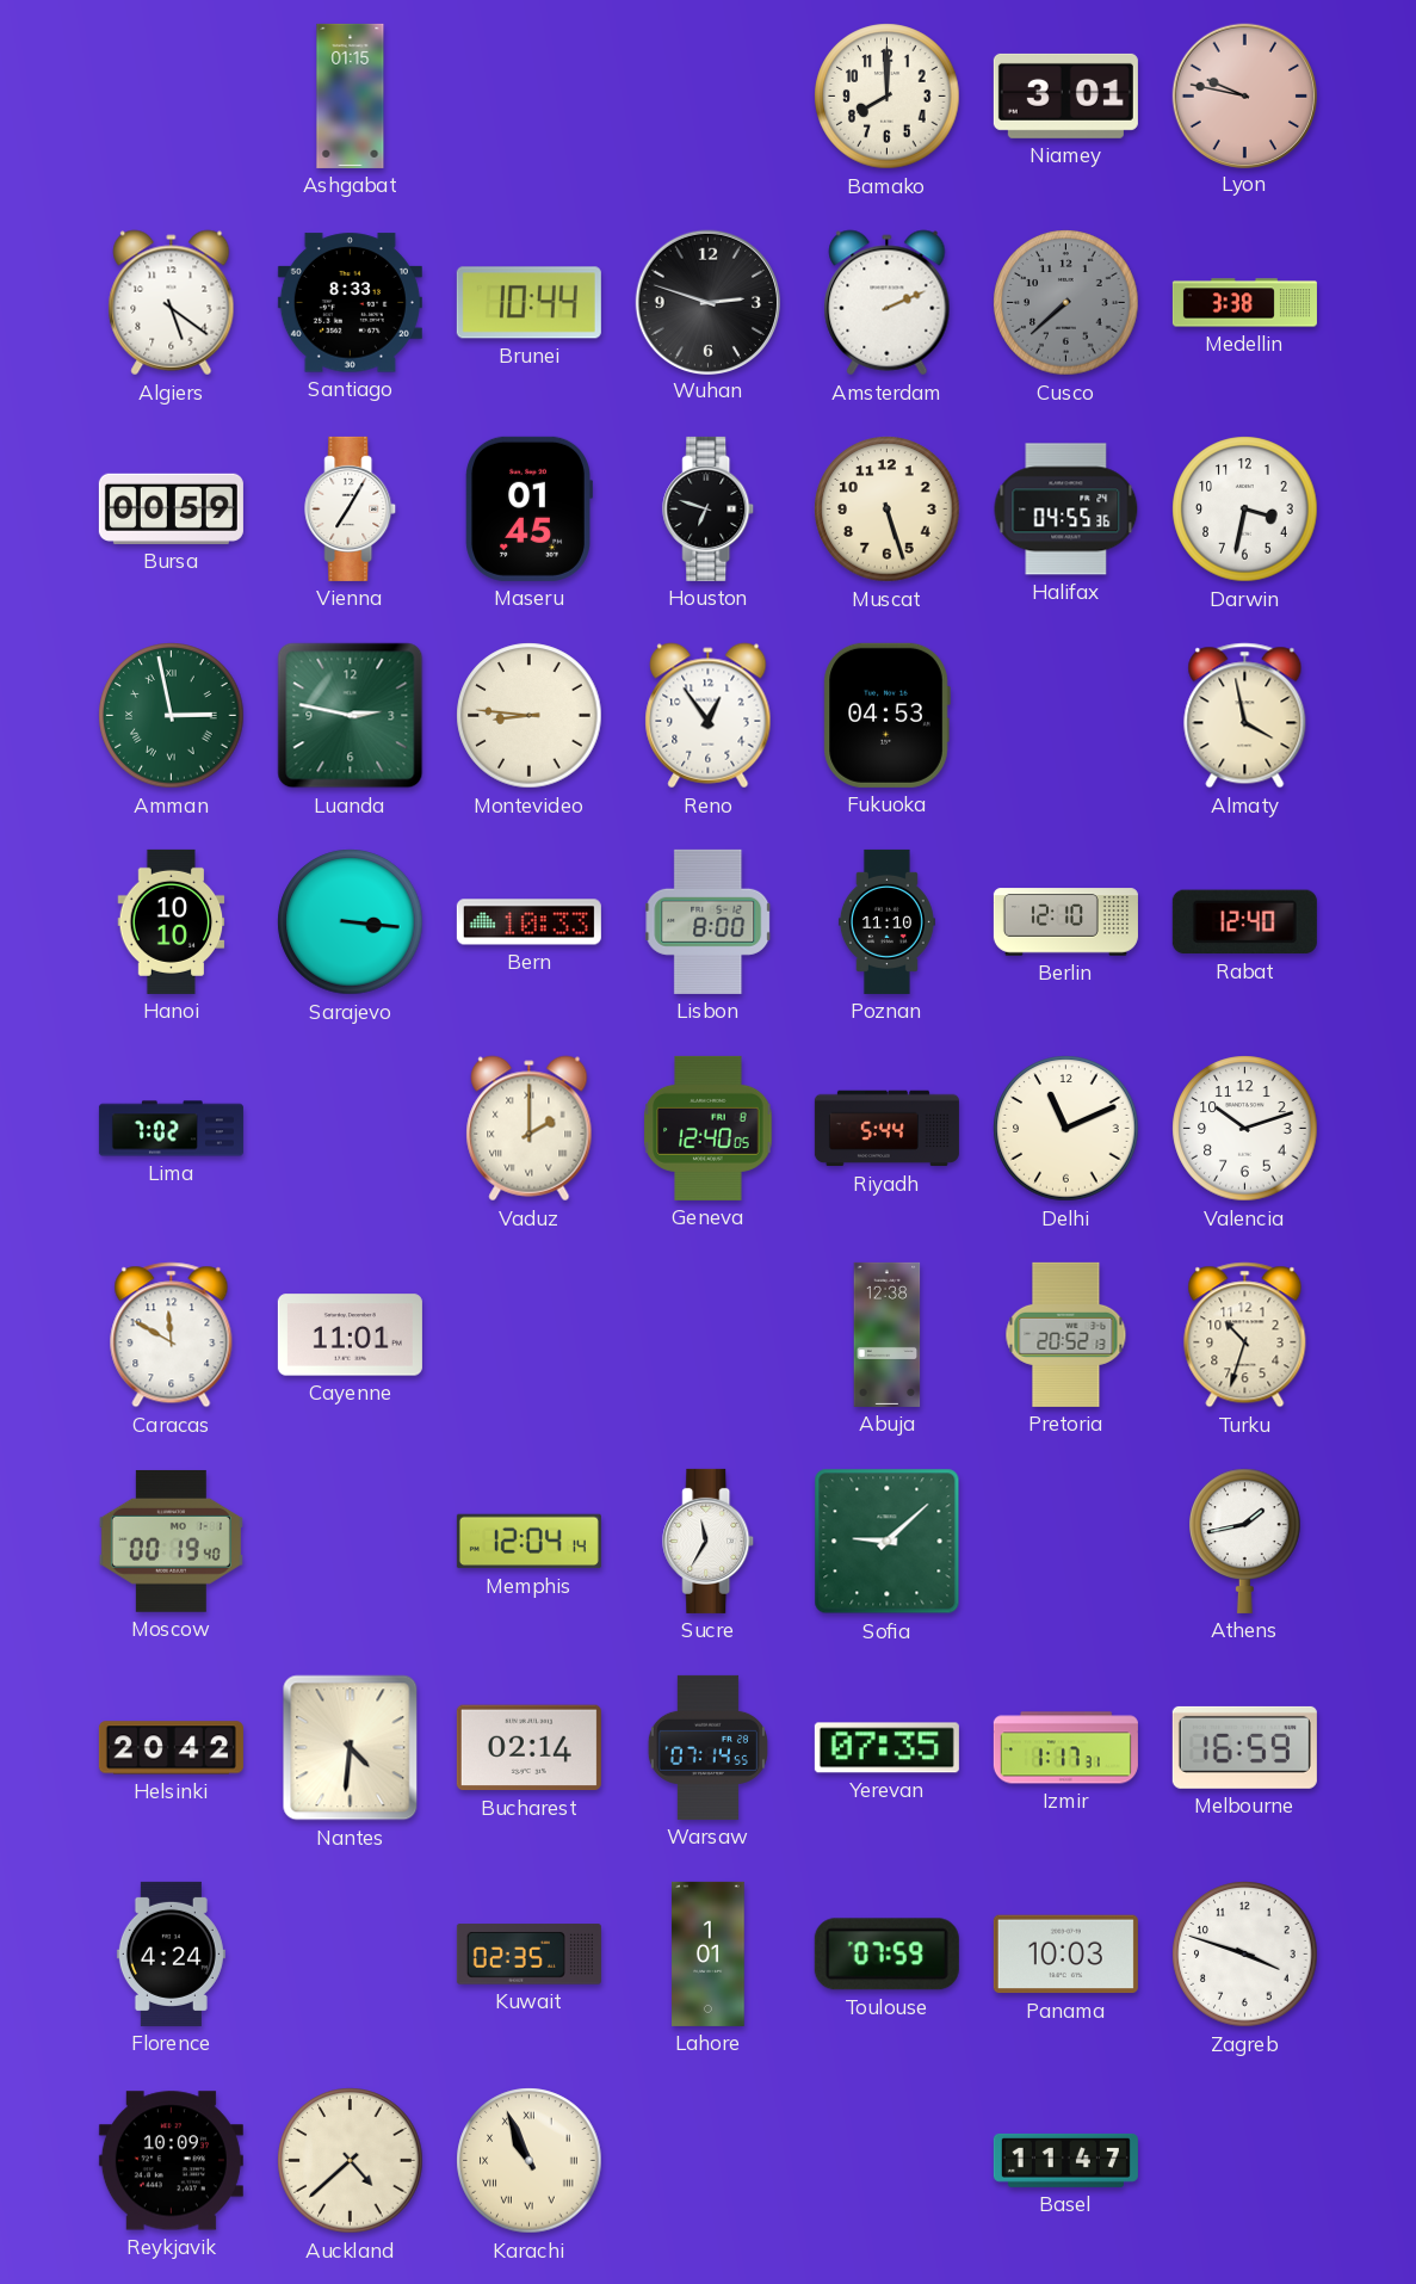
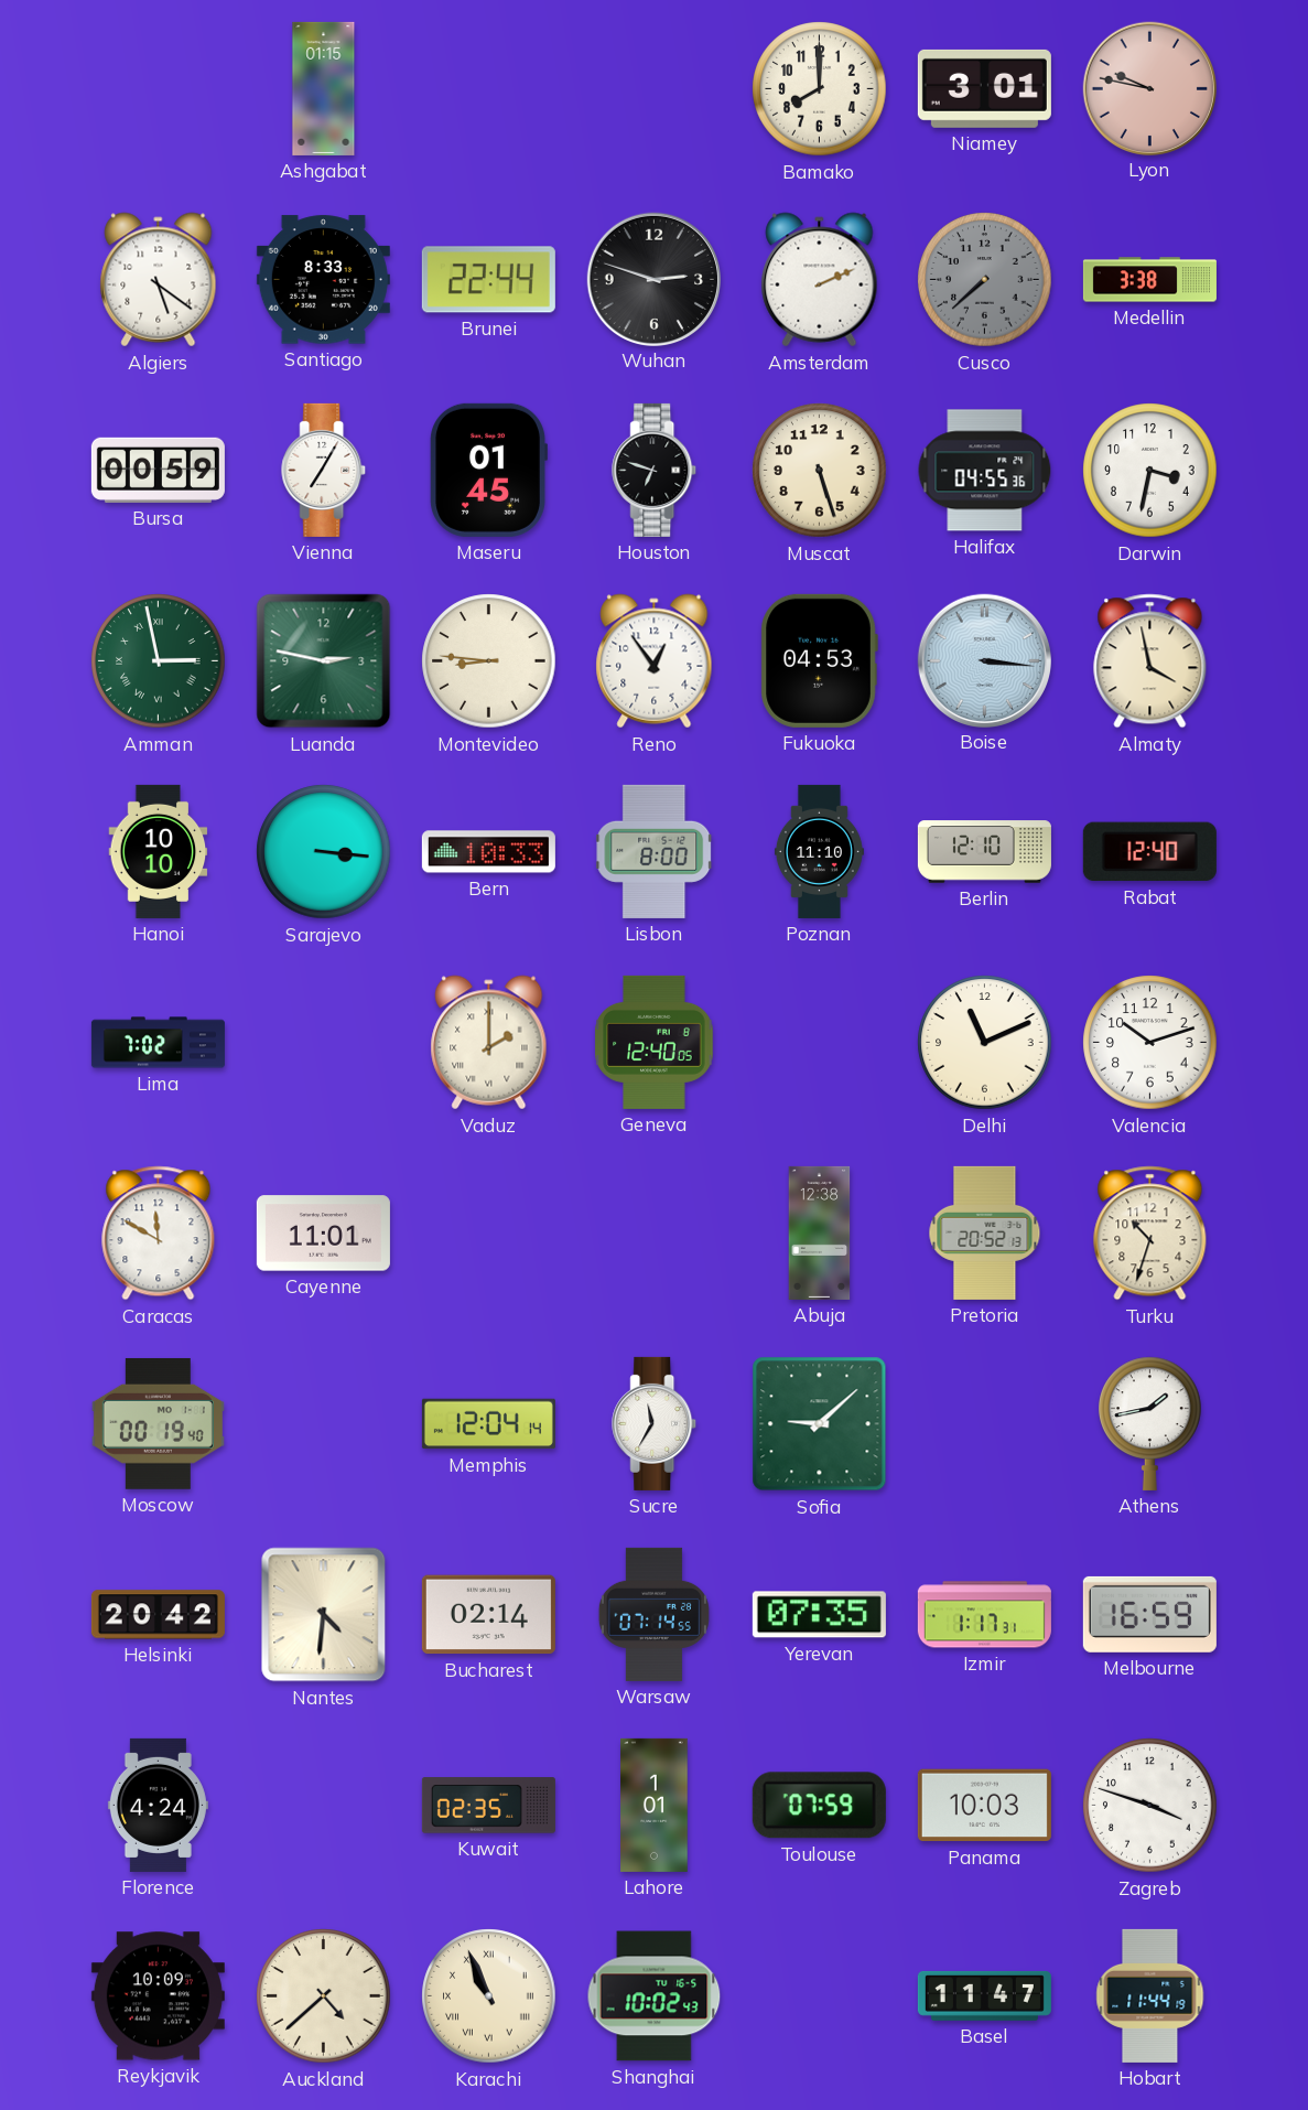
Brunei: 10:44 -> 22:44 (488, 280)
Boise: none -> 3:16 (984, 660)
Riyadh: 5:44 -> none (886, 1129)
Shanghai: none -> 10:02 (655, 1996)
Hobart: none -> 11:44 (1150, 1995)
